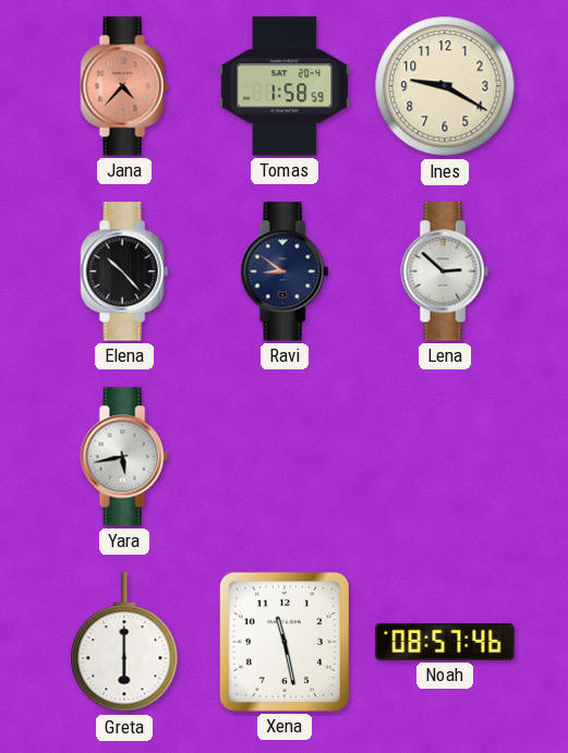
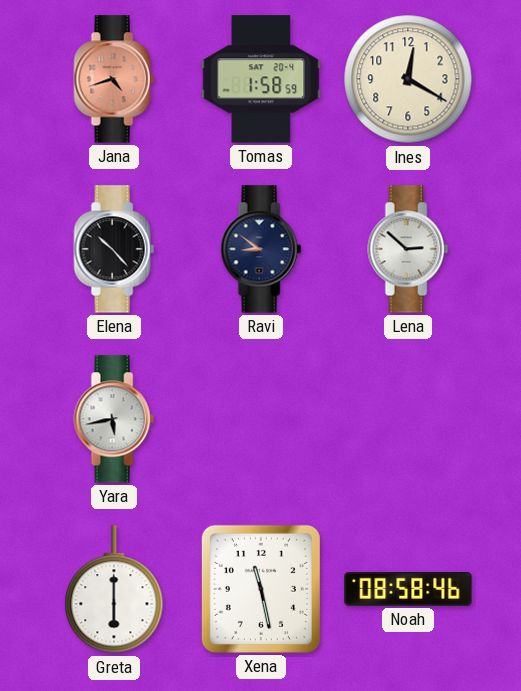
Jana: 4:37 -> 4:42 (114, 79)
Ines: 9:20 -> 12:20 (408, 79)
Noah: 08:57 -> 08:58 (408, 590)
